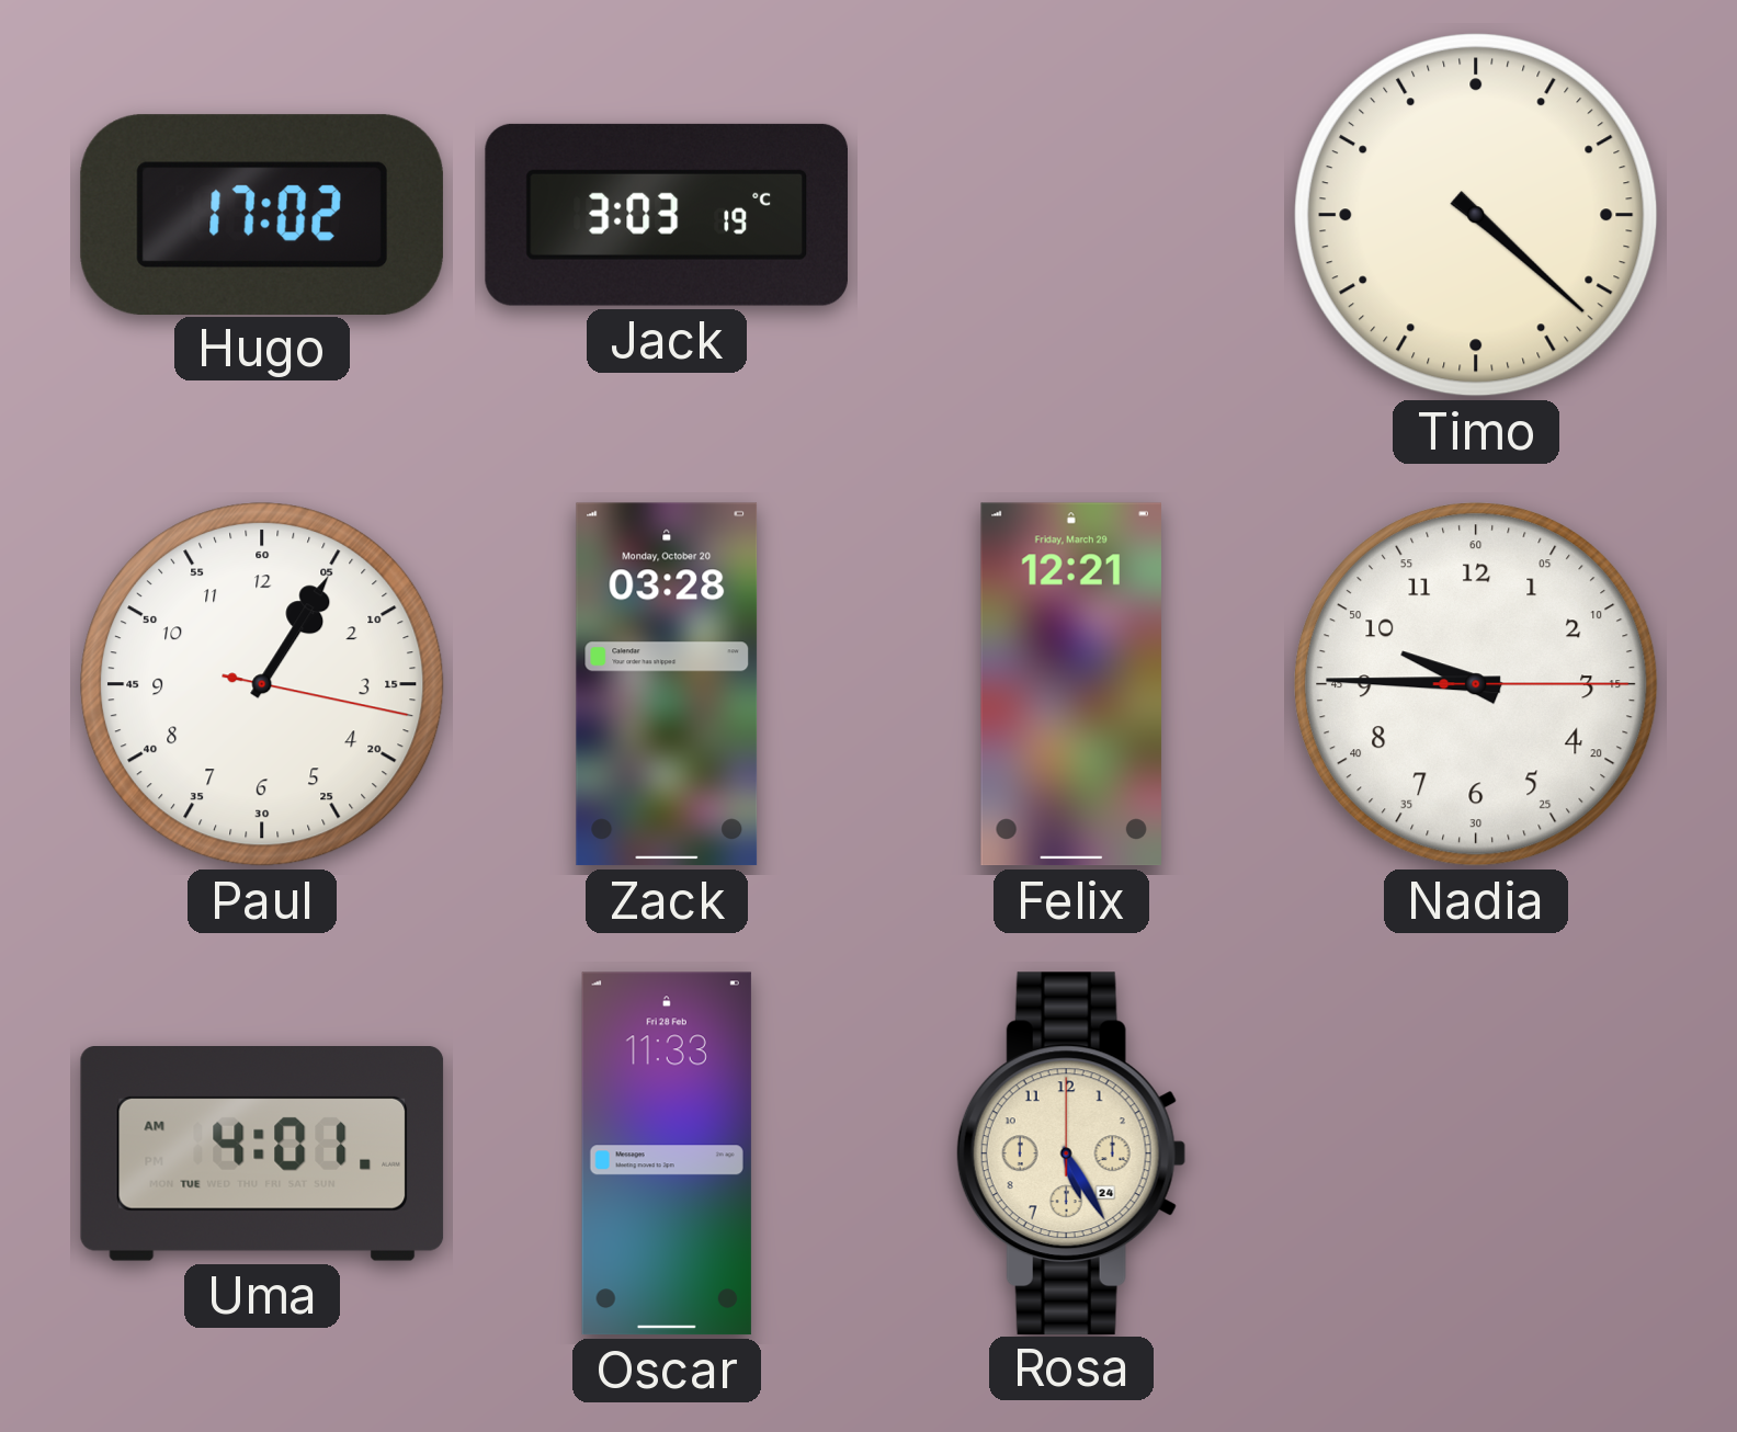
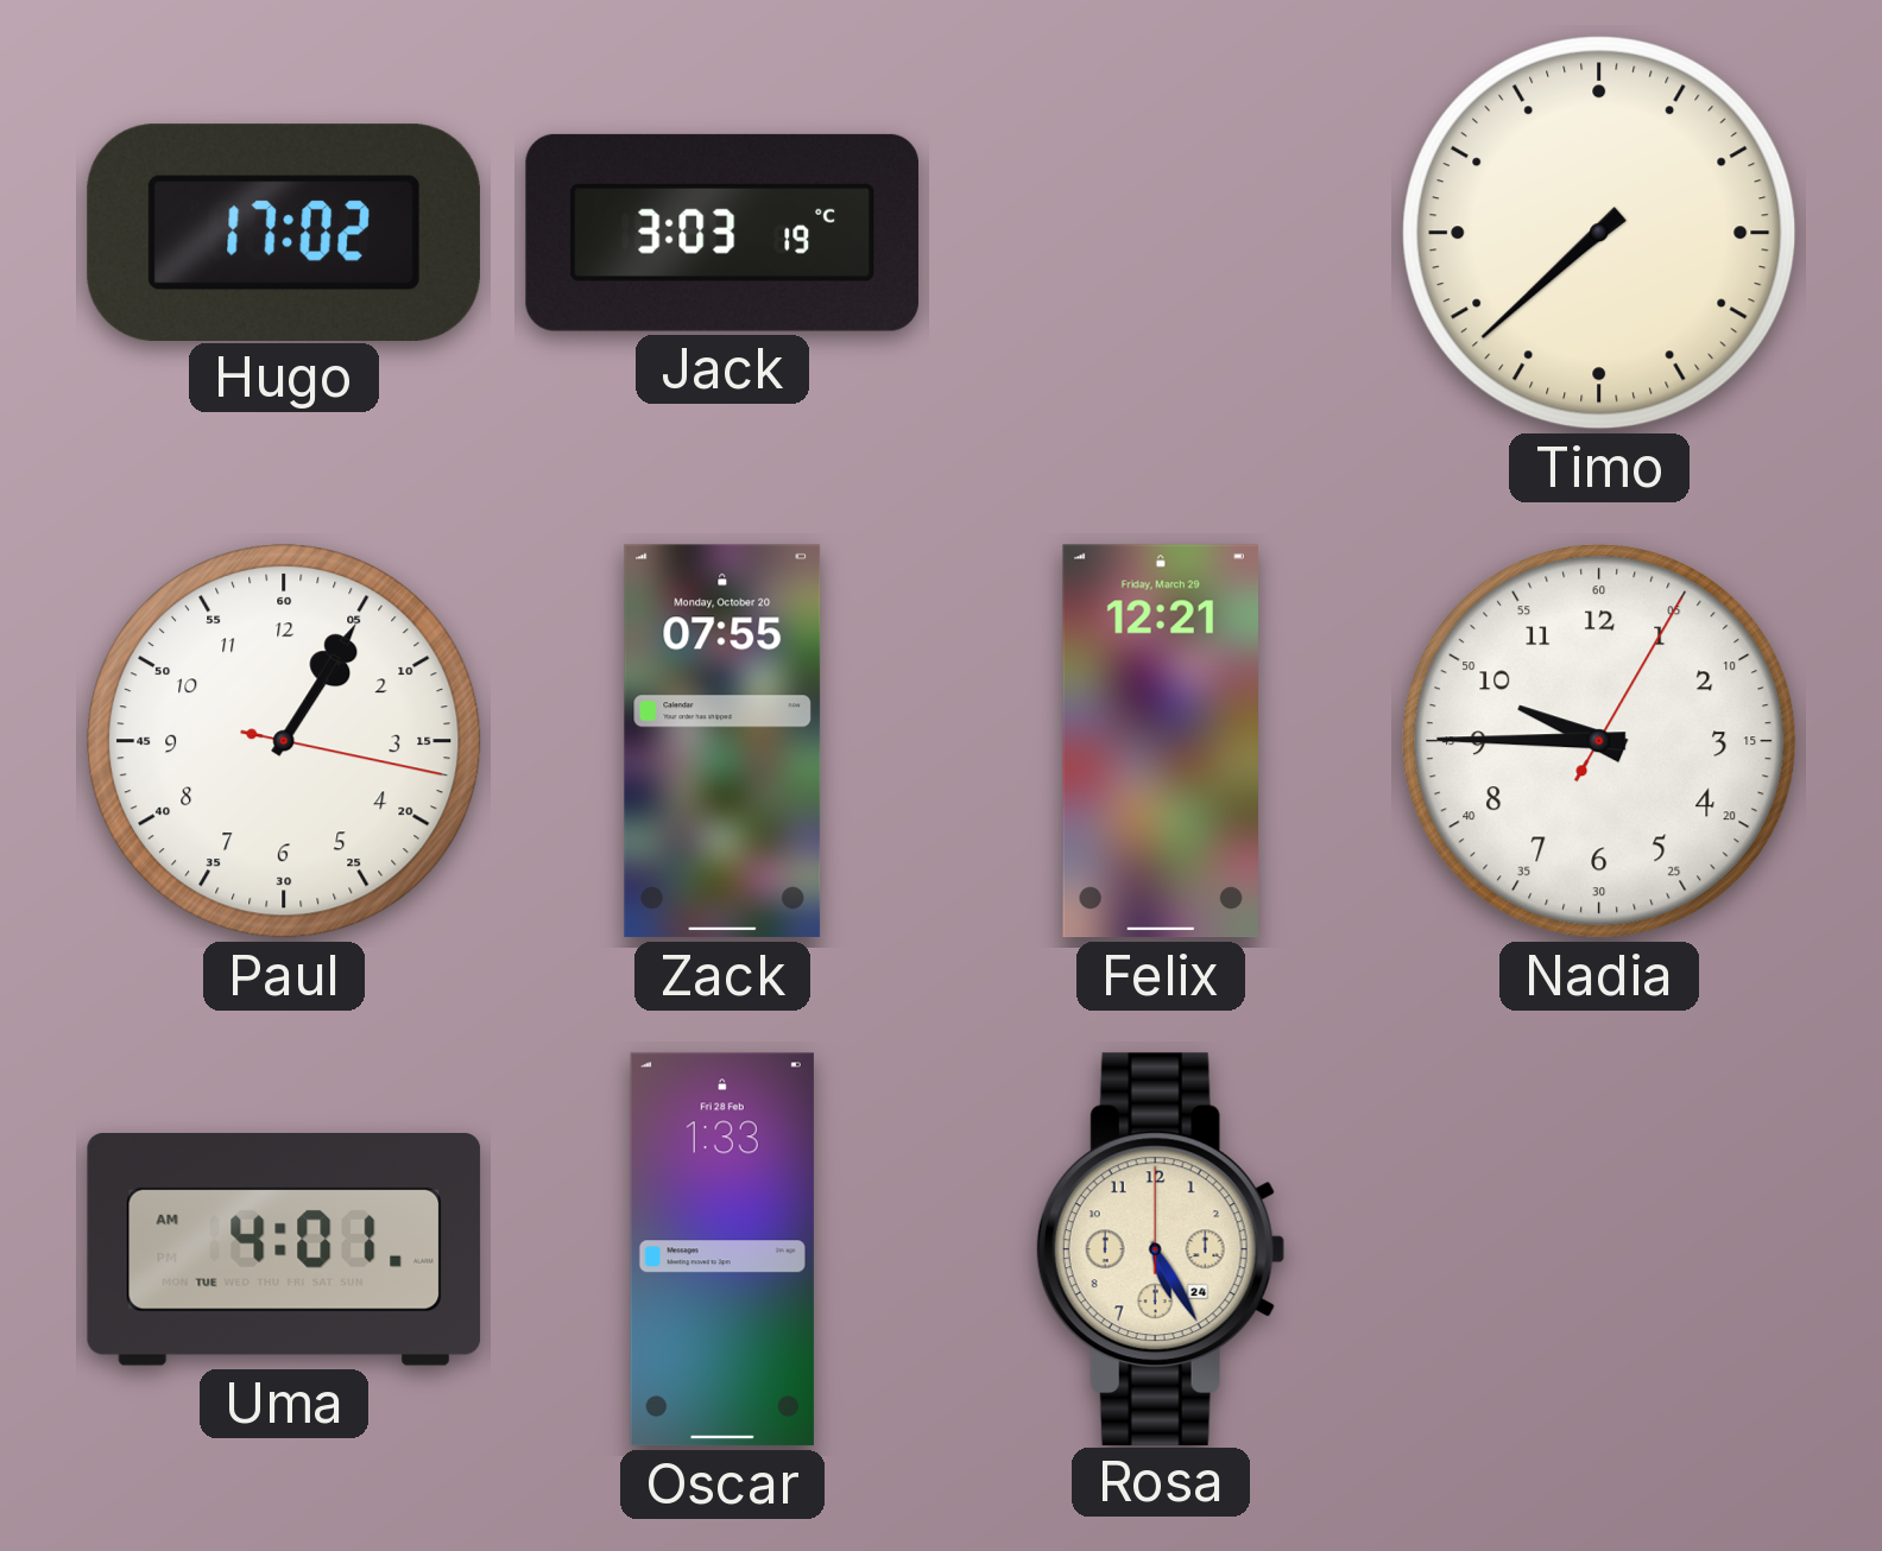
Timo: 4:22 -> 7:38 (1599, 233)
Zack: 03:28 -> 07:55 (722, 741)
Nadia: 9:45:15 -> 9:45:05 (1599, 741)
Oscar: 11:33 -> 1:33 (722, 1249)
